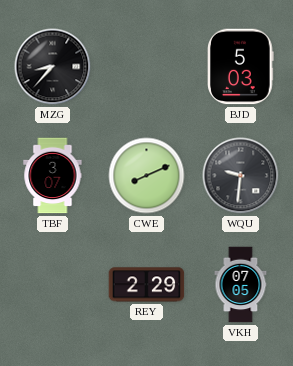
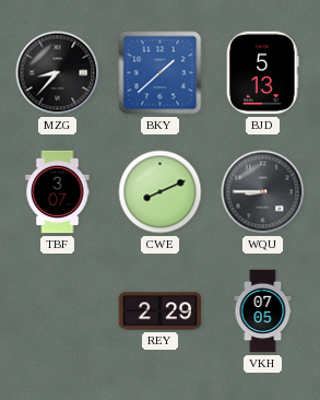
BKY: none -> 1:38 (161, 73)
BJD: 5:03 -> 5:13 (263, 73)
WQU: 9:31 -> 8:45 (263, 192)
